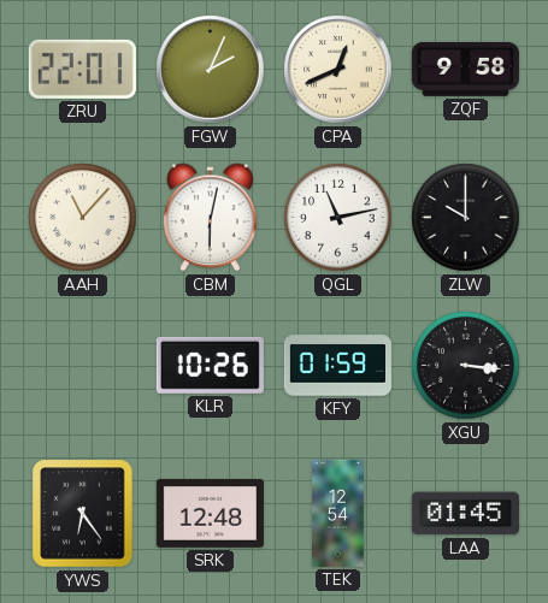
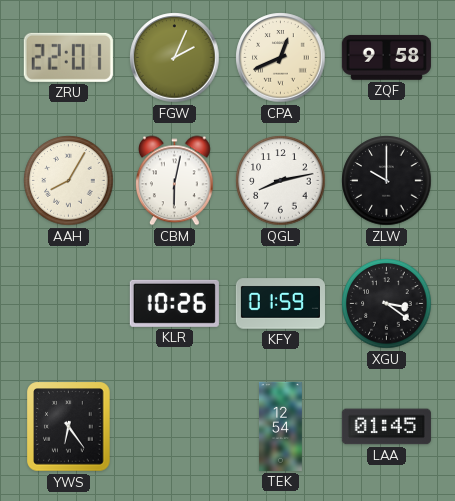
AAH: 11:07 -> 8:05 (69, 181)
QGL: 11:13 -> 8:13 (281, 181)
XGU: 3:16 -> 3:21 (387, 304)
SRK: 12:48 -> none (210, 513)
